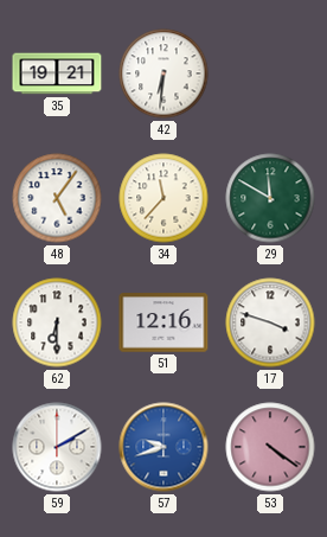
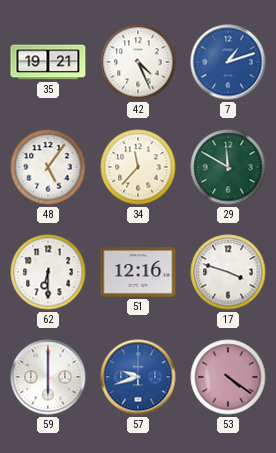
42: 6:31 -> 4:26 (138, 62)
7: none -> 1:12 (228, 62)
59: 2:10 -> 6:00 (48, 377)
